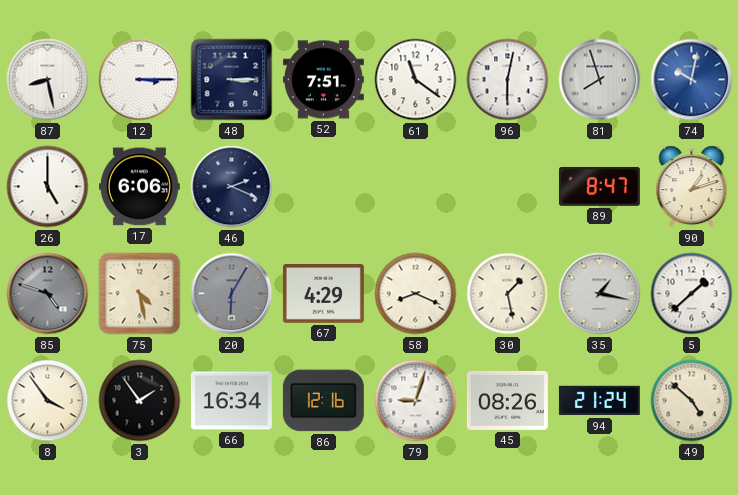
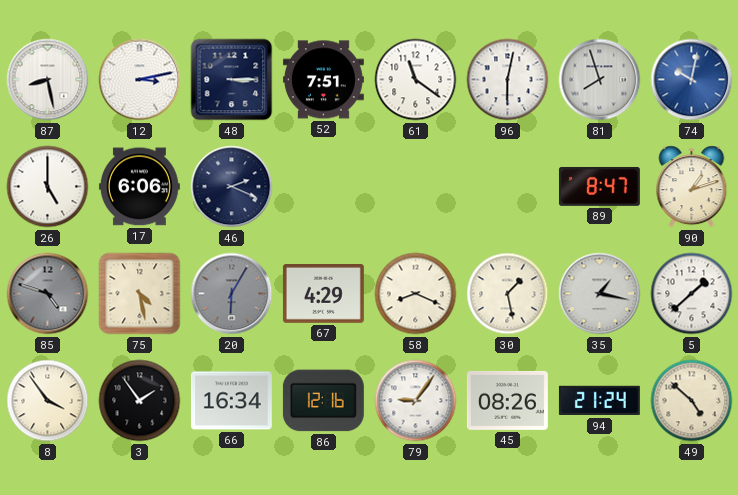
12: 3:15 -> 3:13 (140, 80)
79: 9:03 -> 9:06 (416, 401)
